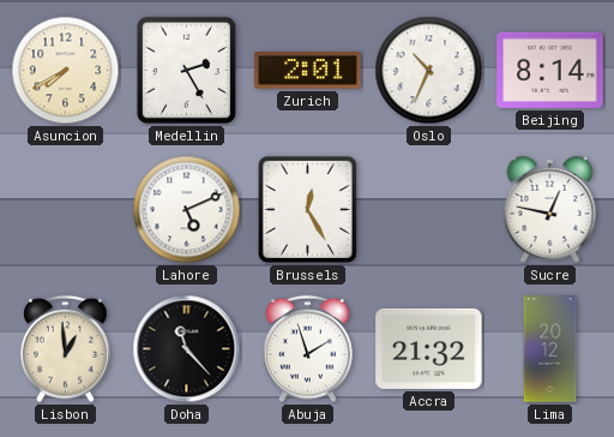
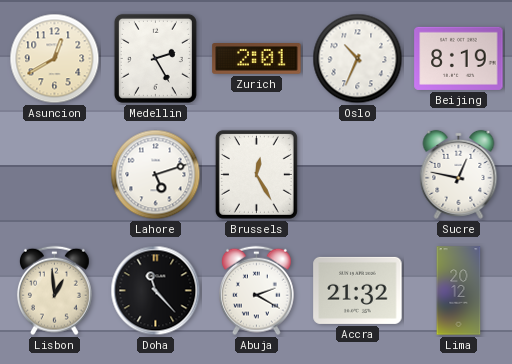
Asuncion: 7:40 -> 12:40 (55, 59)
Beijing: 8:14 -> 8:19 (459, 58)
Lahore: 5:11 -> 5:12 (156, 175)
Abuja: 1:57 -> 2:20 (256, 291)
